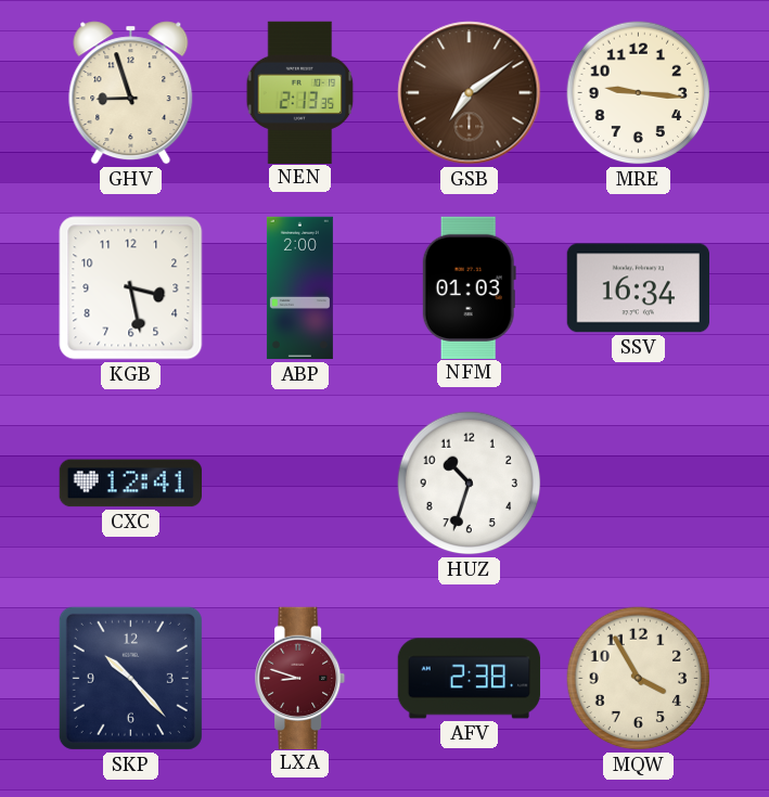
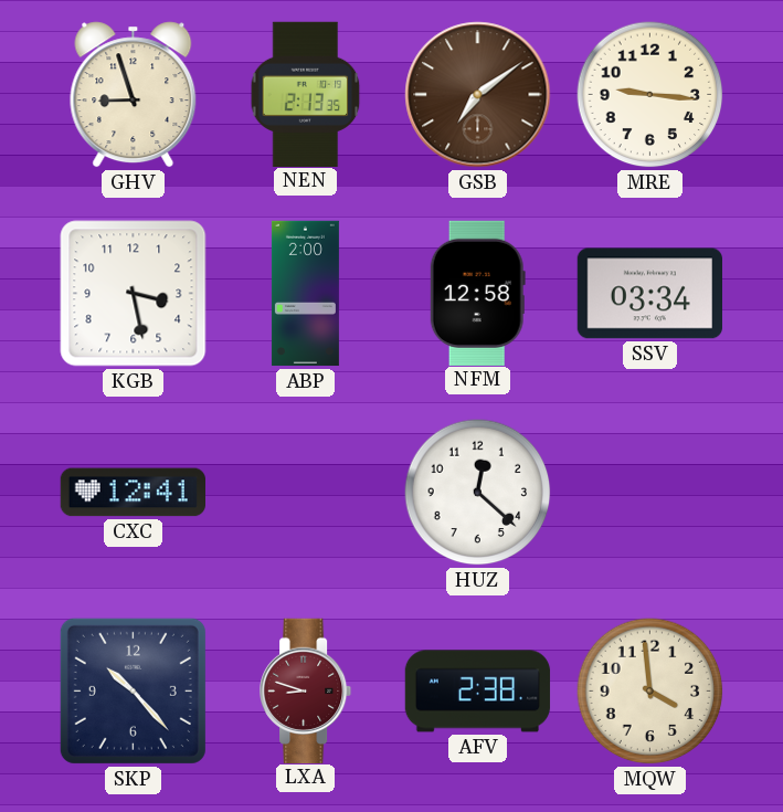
NFM: 01:03 -> 12:58 (477, 293)
SSV: 16:34 -> 03:34 (649, 294)
HUZ: 10:33 -> 12:22 (478, 493)
MQW: 3:55 -> 3:59 (650, 692)
